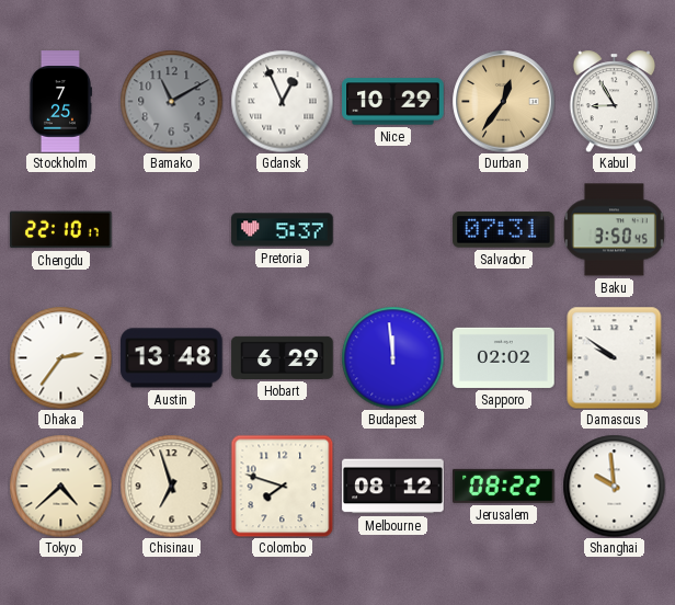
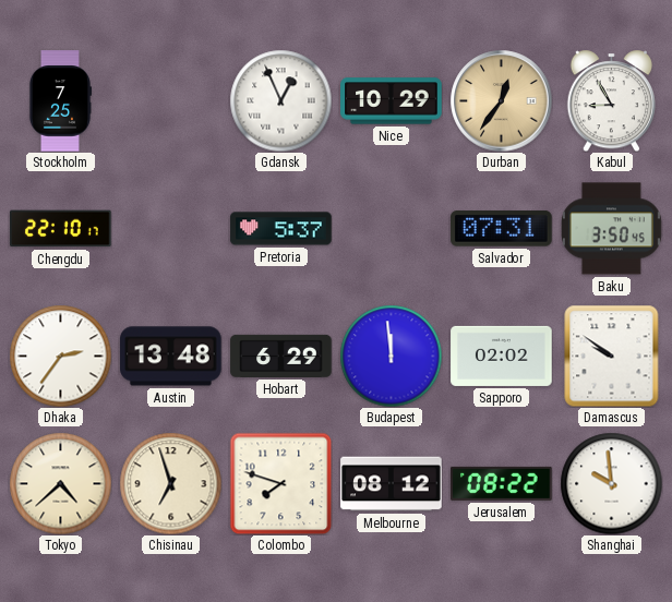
Bamako: 11:10 -> none (171, 101)
